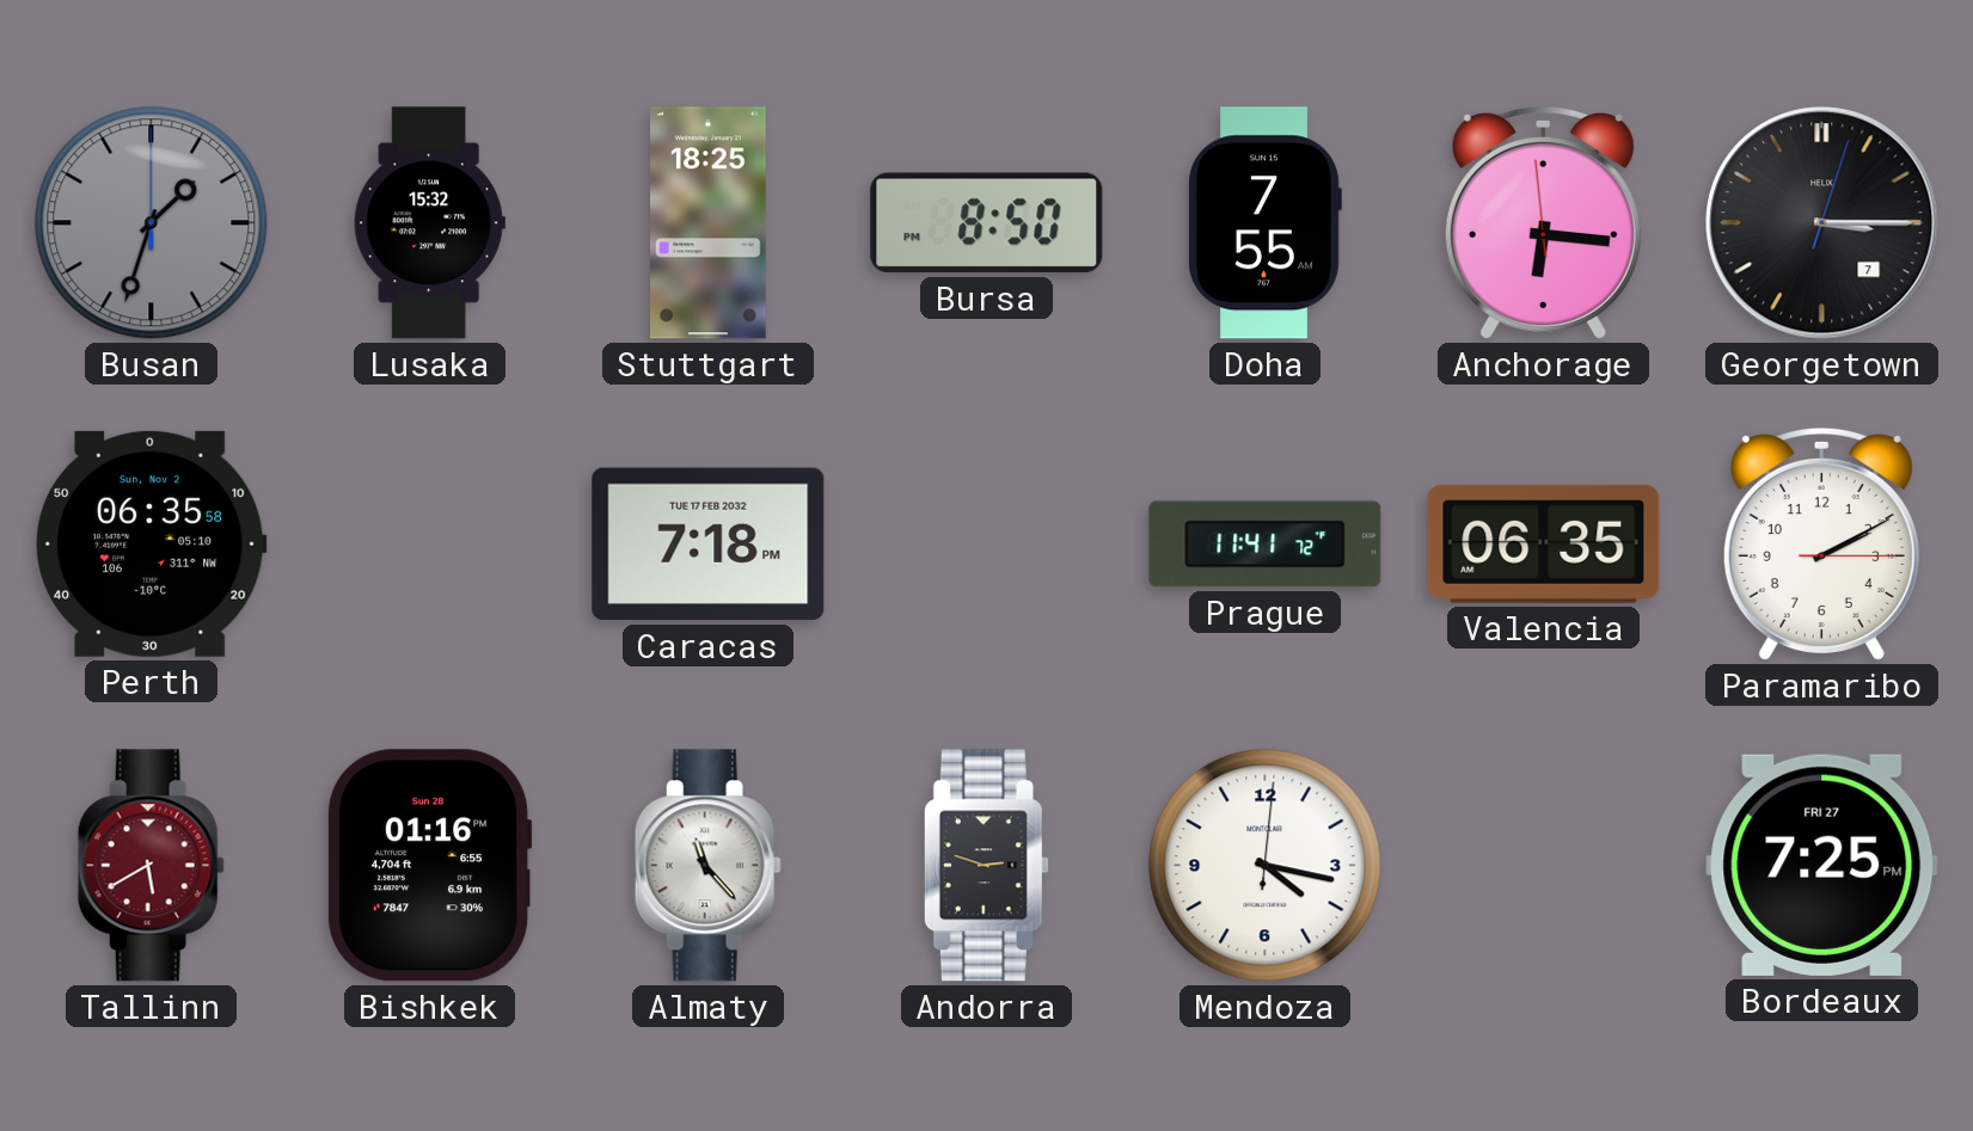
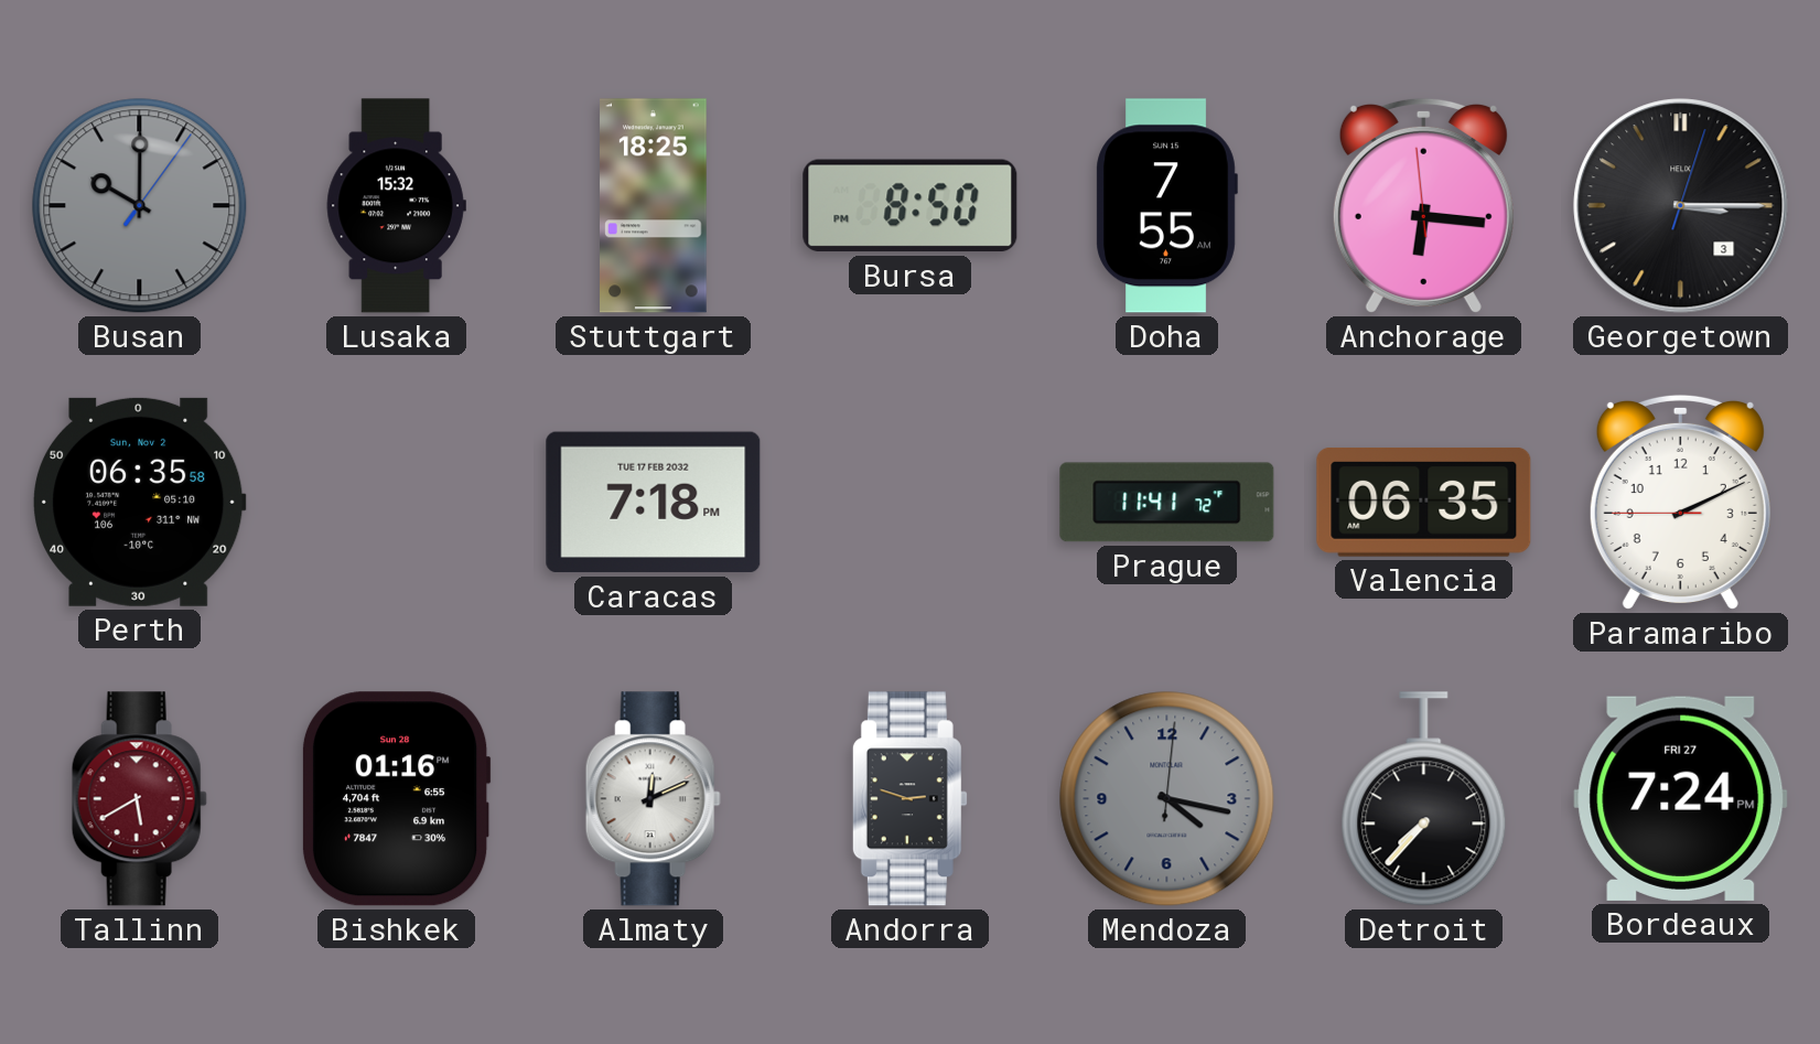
Busan: 1:33 -> 10:00 (140, 206)
Georgetown date: 7 -> 3 (1681, 206)
Paramaribo: 2:10:15 -> 2:10:45 (1680, 502)
Almaty: 11:23 -> 12:11 (653, 799)
Mendoza dial: white -> grey (1167, 799)
Detroit: none -> 7:37 (1424, 799)
Bordeaux: 7:25 -> 7:24 (1681, 798)
